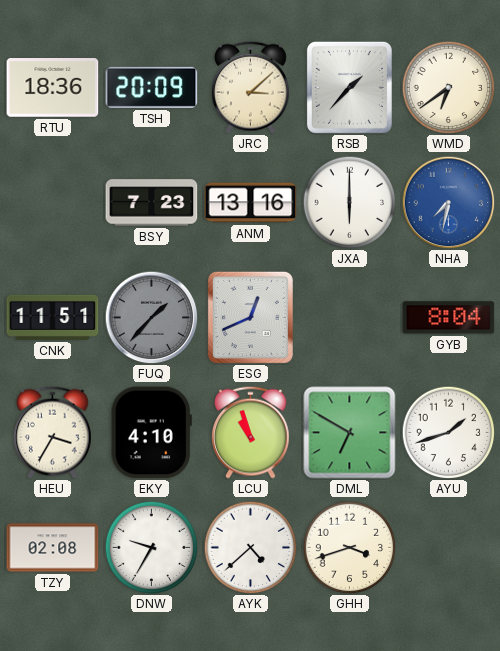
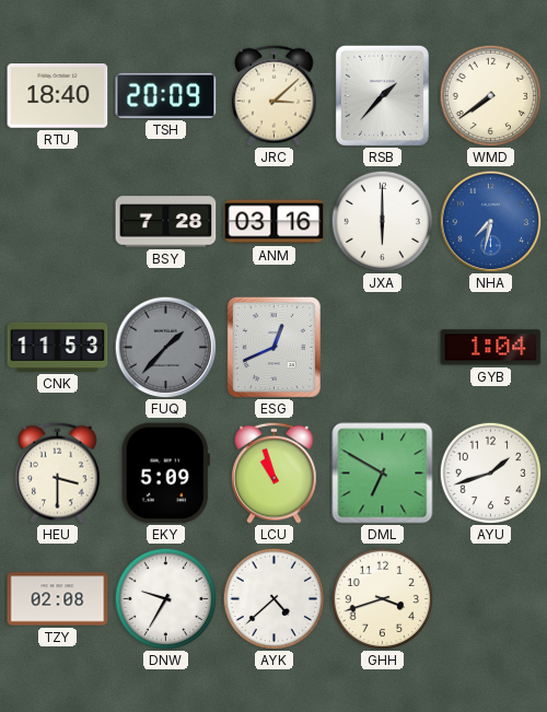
RTU: 18:36 -> 18:40 (58, 96)
WMD: 6:39 -> 7:39 (490, 95)
BSY: 7:23 -> 7:28 (166, 222)
ANM: 13:16 -> 03:16 (275, 222)
CNK: 11:51 -> 11:53 (58, 347)
GYB: 8:04 -> 1:04 (491, 348)
HEU: 3:35 -> 3:30 (58, 472)
EKY: 4:10 -> 5:09 (165, 474)
